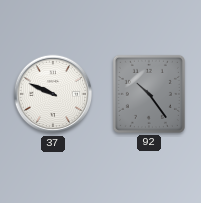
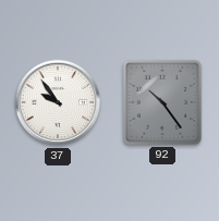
37: 9:49 -> 9:54 (58, 102)
